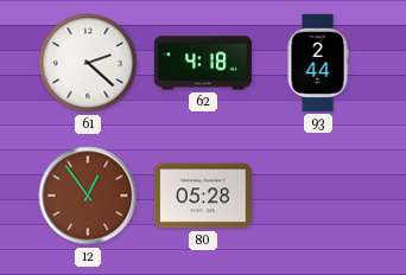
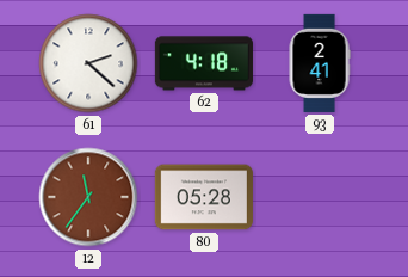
93: 2:44 -> 2:41 (320, 63)
12: 12:54 -> 11:36 (88, 197)
